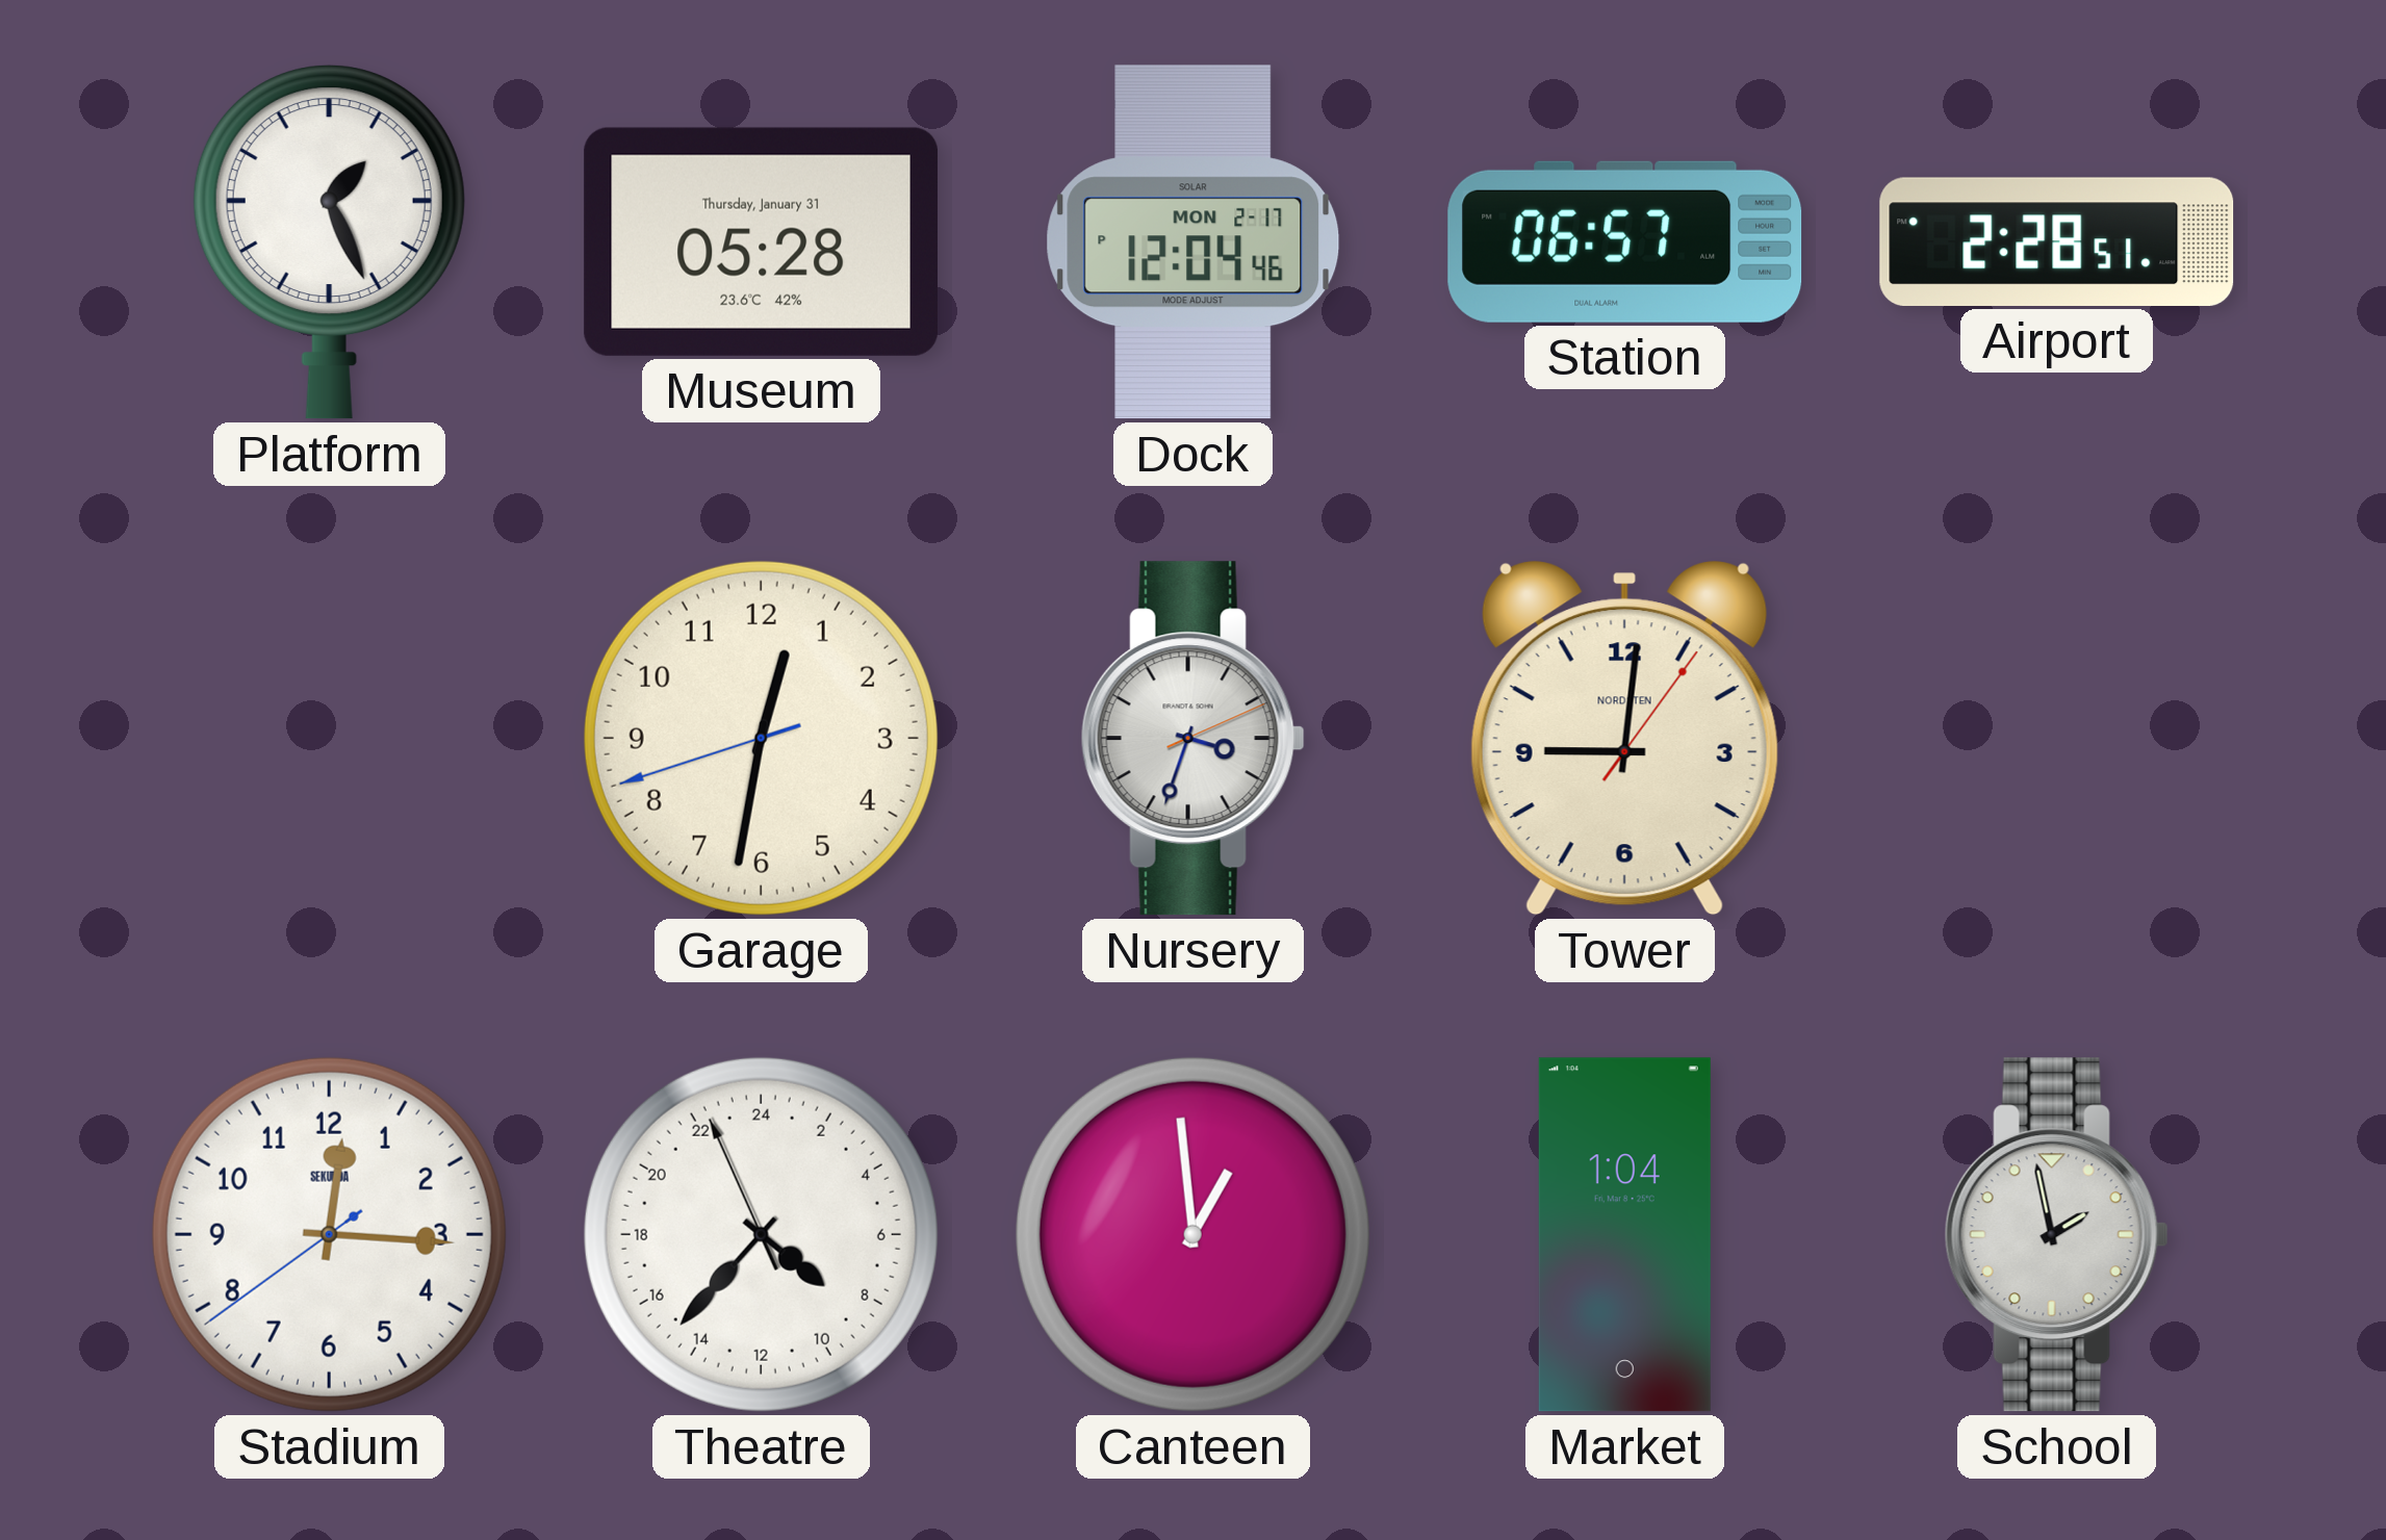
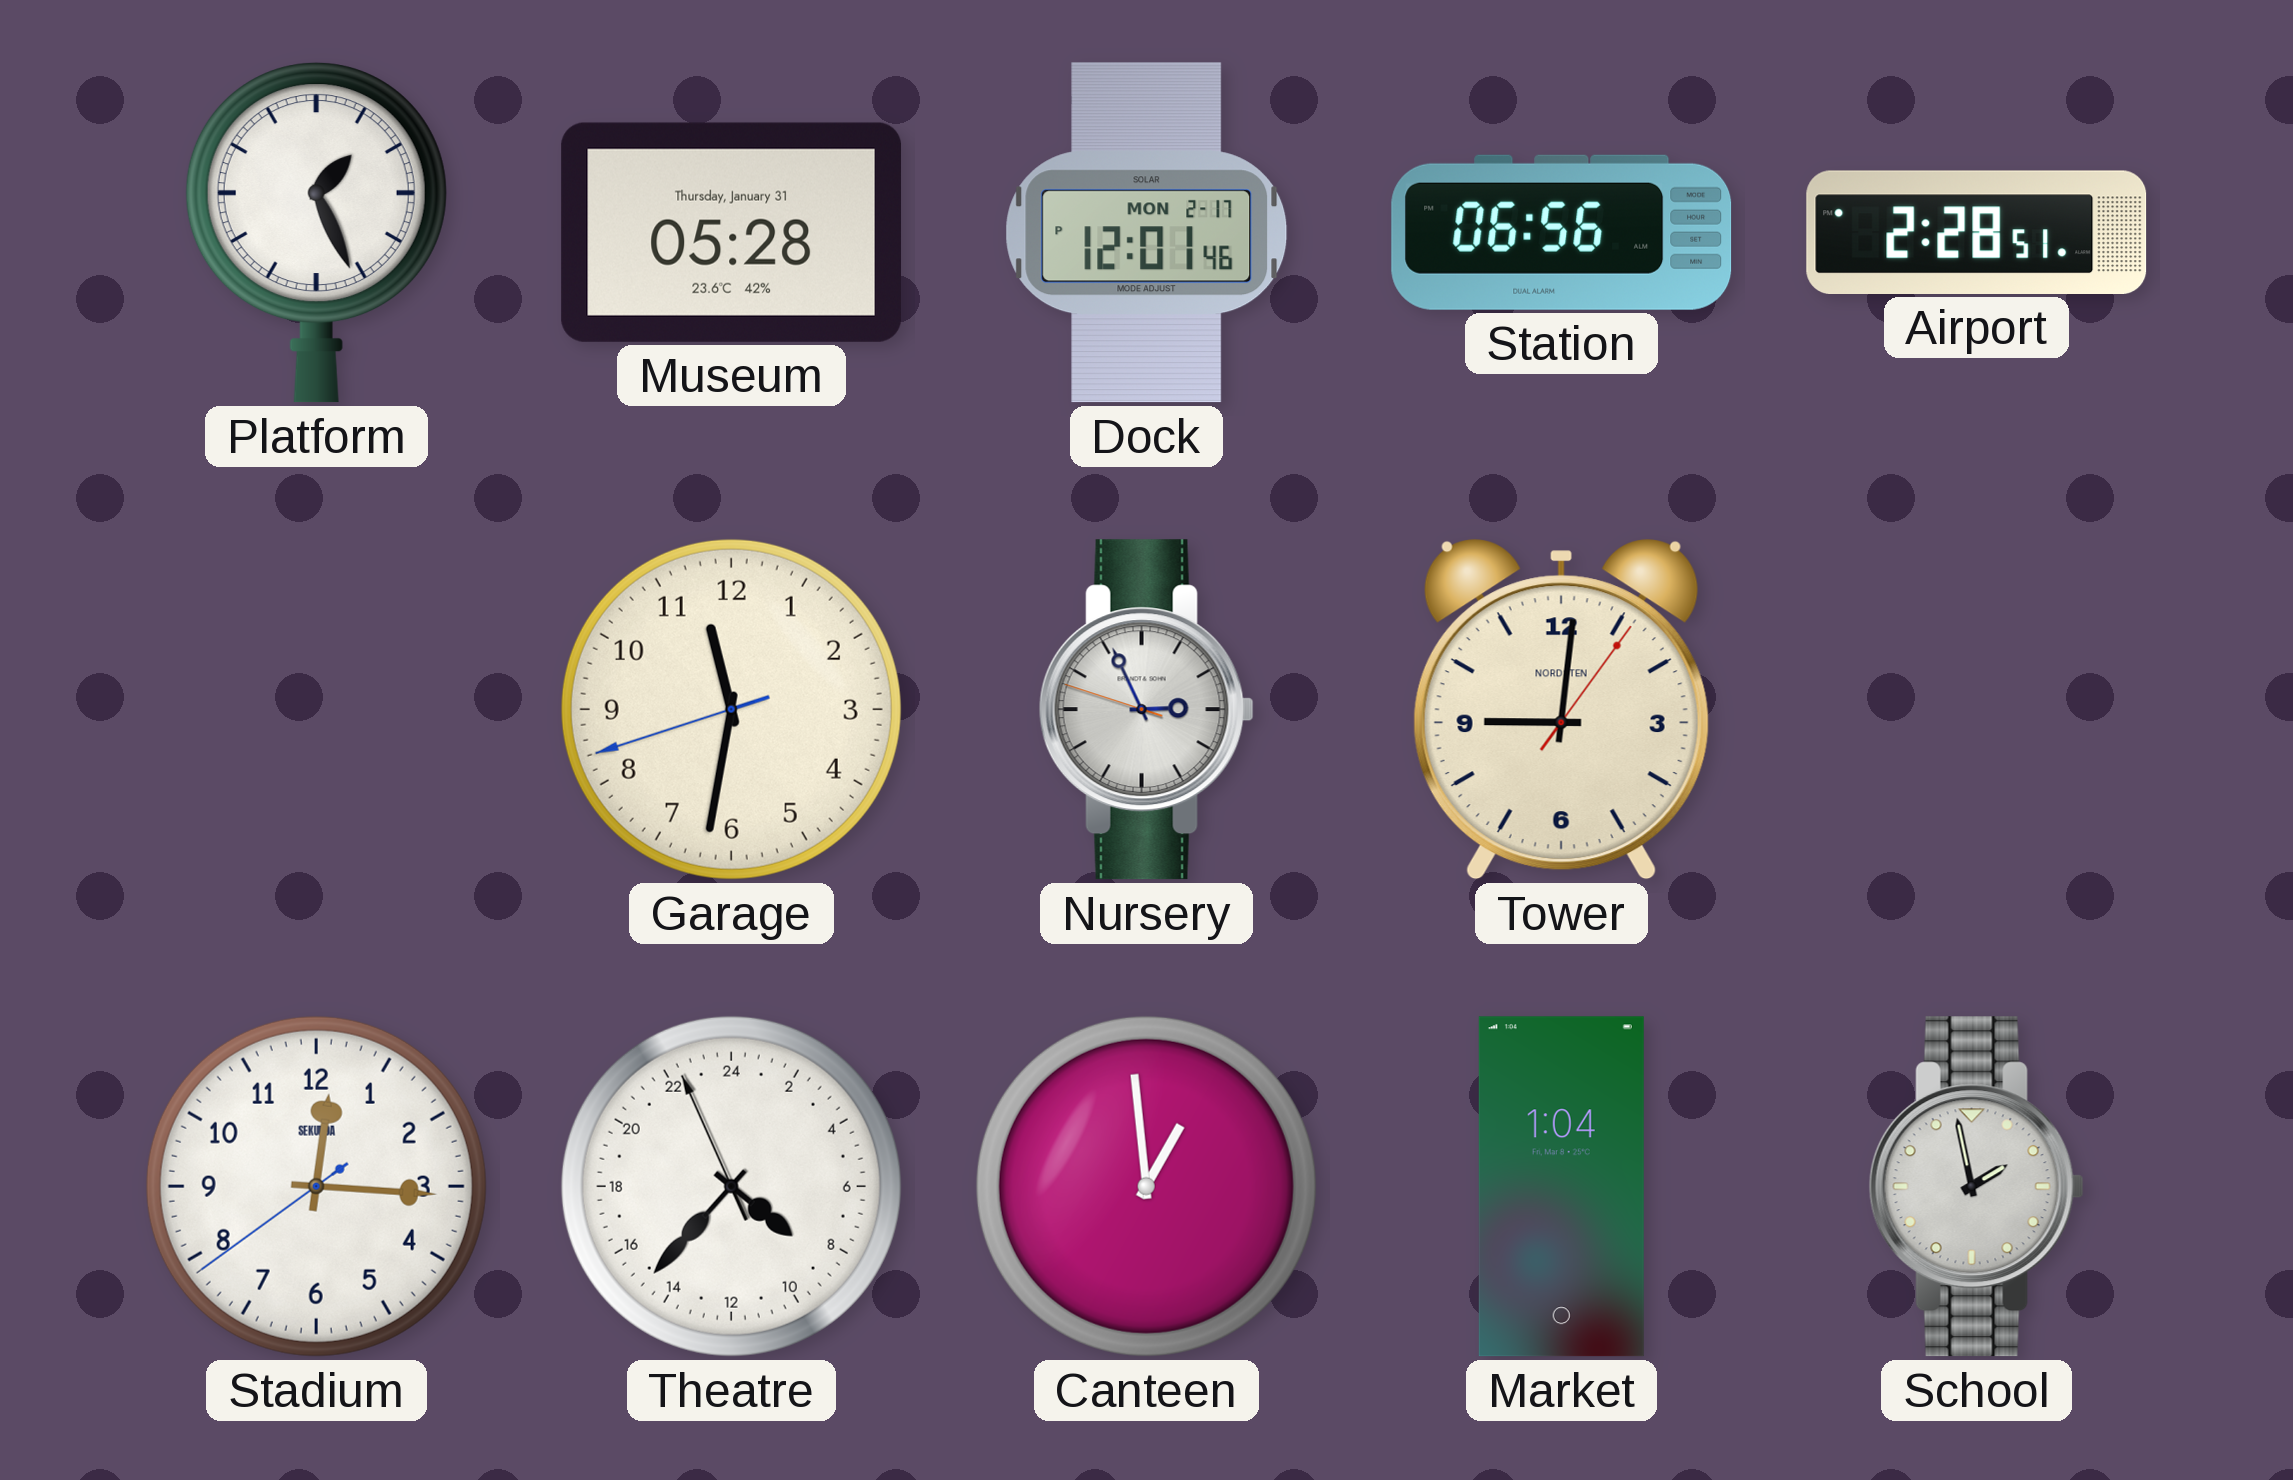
Dock: 12:04 -> 12:01 (1147, 233)
Station: 06:57 -> 06:56 (1562, 232)
Garage: 12:31 -> 11:31 (731, 709)
Nursery: 3:33 -> 2:55 (1146, 710)
